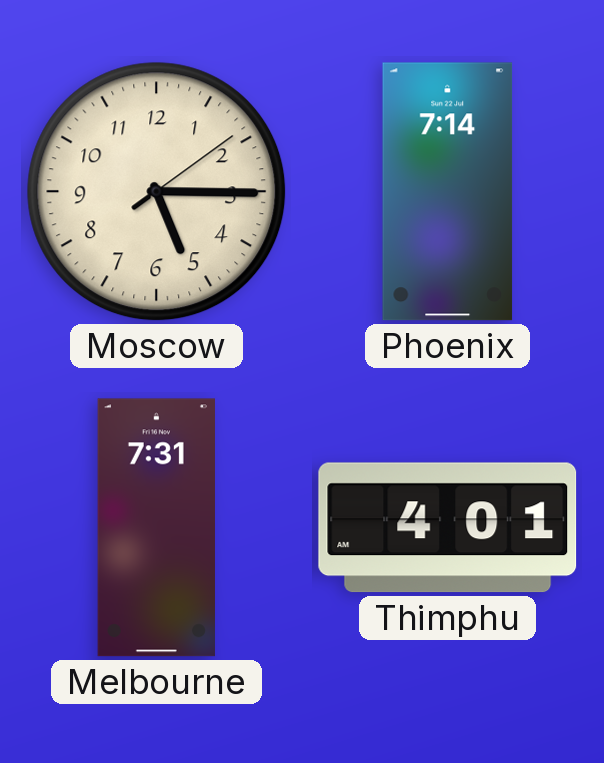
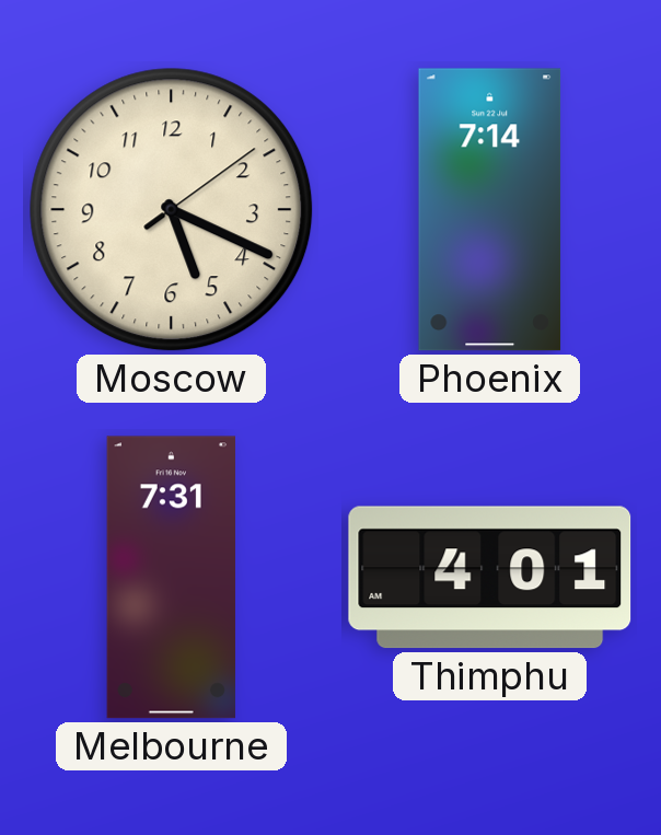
Moscow: 5:15 -> 5:19 (172, 210)
